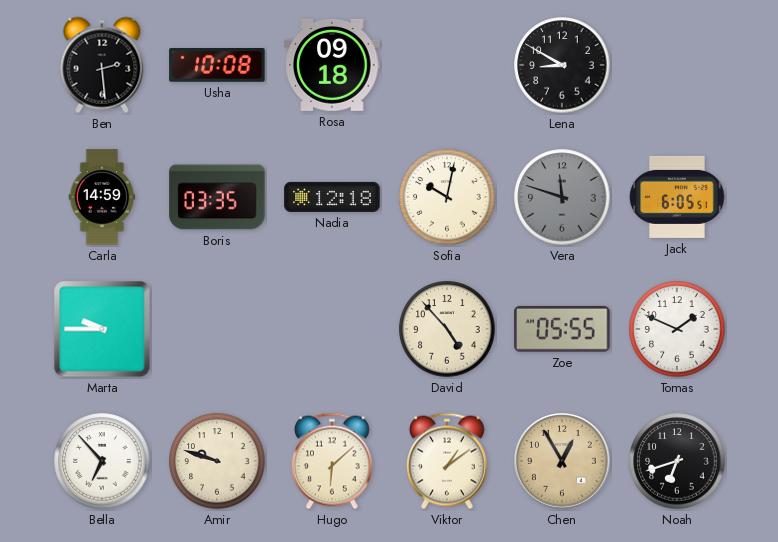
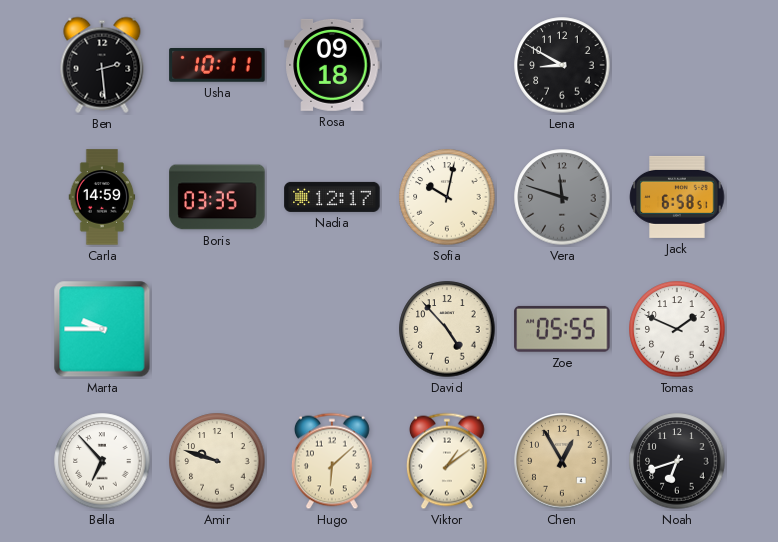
Usha: 10:08 -> 10:11 (217, 66)
Nadia: 12:18 -> 12:17 (332, 197)
Jack: 6:05 -> 6:58 (677, 197)
